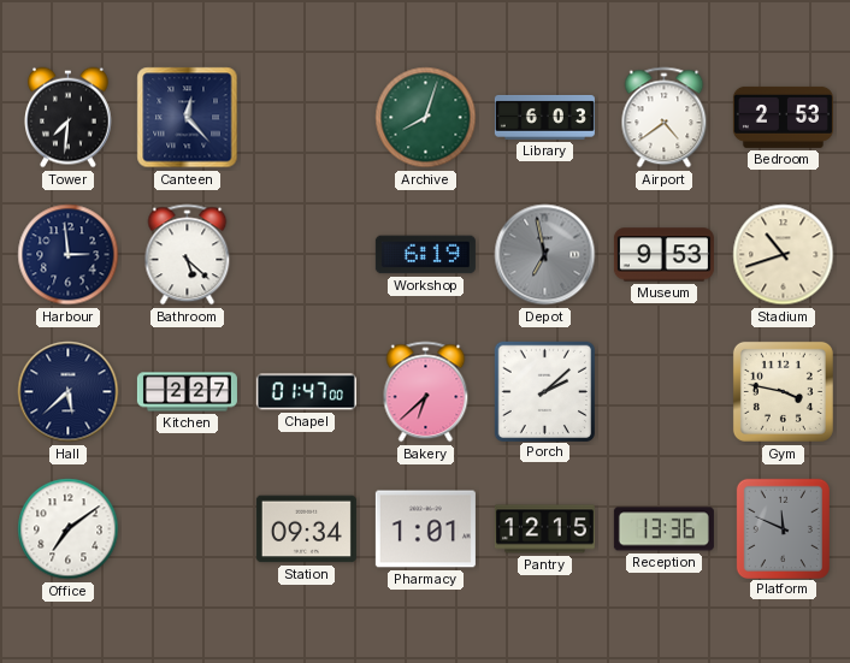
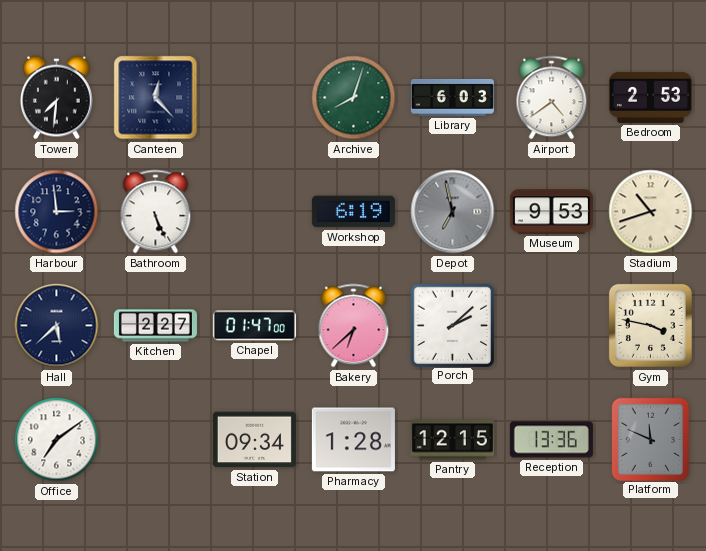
Bathroom: 5:22 -> 5:26 (156, 212)
Pharmacy: 1:01 -> 1:28 (353, 440)
